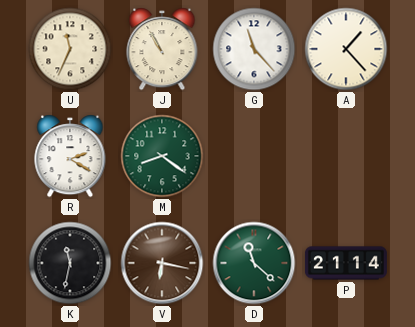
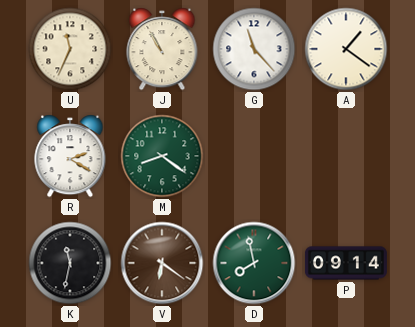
A: 1:23 -> 1:21 (346, 49)
V: 6:17 -> 6:21 (162, 263)
D: 11:22 -> 7:58 (254, 263)
P: 21:14 -> 09:14 (346, 263)
